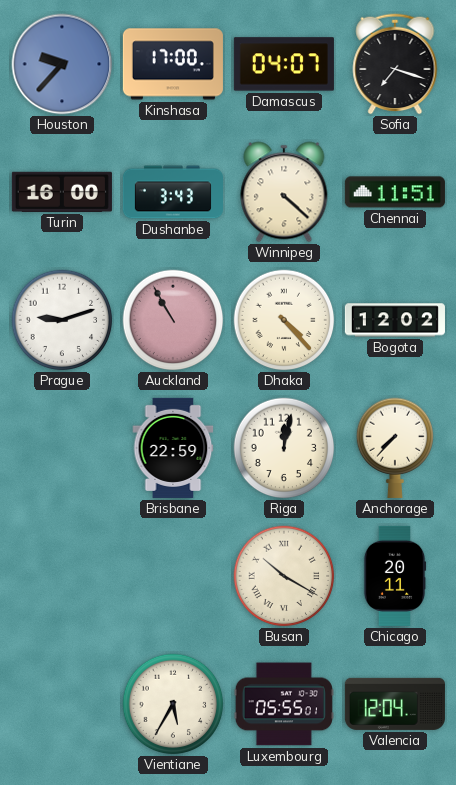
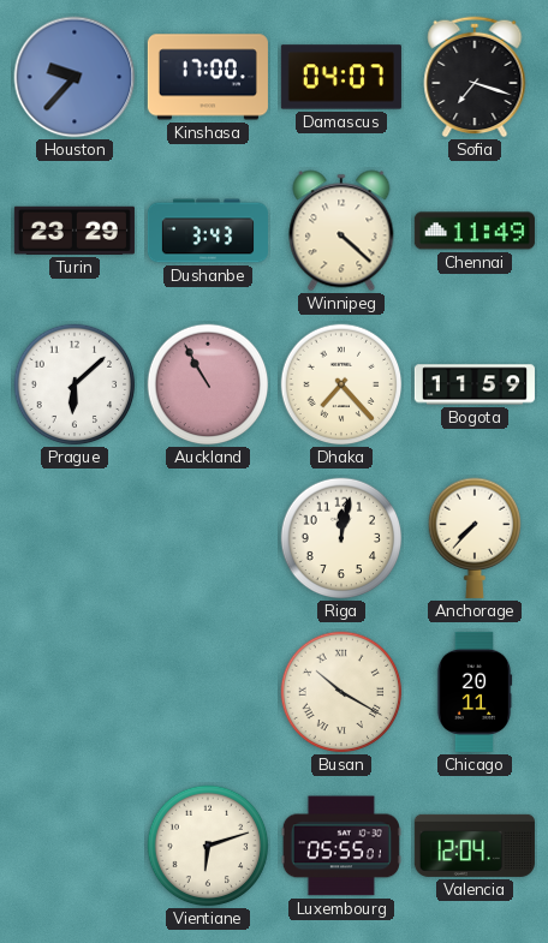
Turin: 16:00 -> 23:29 (75, 231)
Chennai: 11:51 -> 11:49 (475, 231)
Prague: 9:12 -> 6:08 (75, 384)
Dhaka: 4:23 -> 7:23 (341, 384)
Bogota: 12:02 -> 11:59 (475, 384)
Brisbane: 22:59 -> none (173, 448)
Vientiane: 5:35 -> 6:12 (208, 846)
